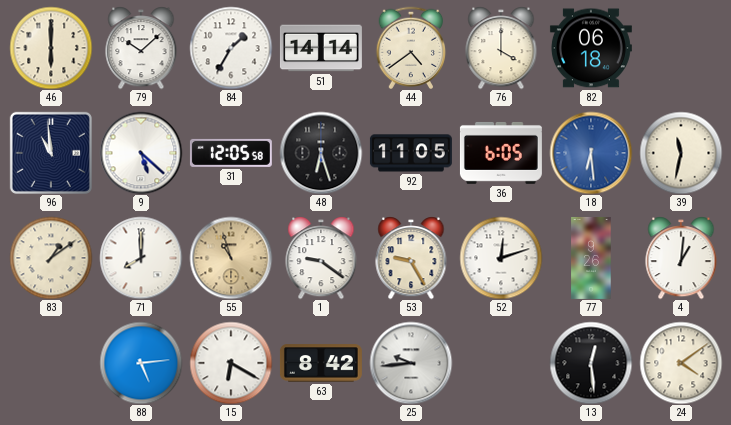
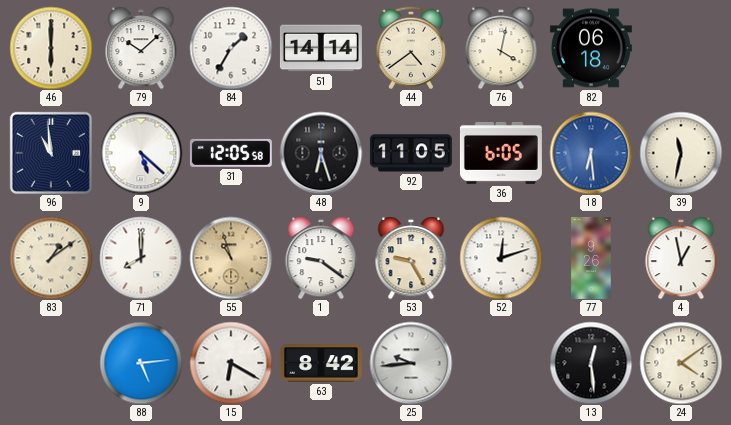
76: 4:00 -> 4:02 (501, 48)
4: 1:01 -> 12:58 (681, 258)
